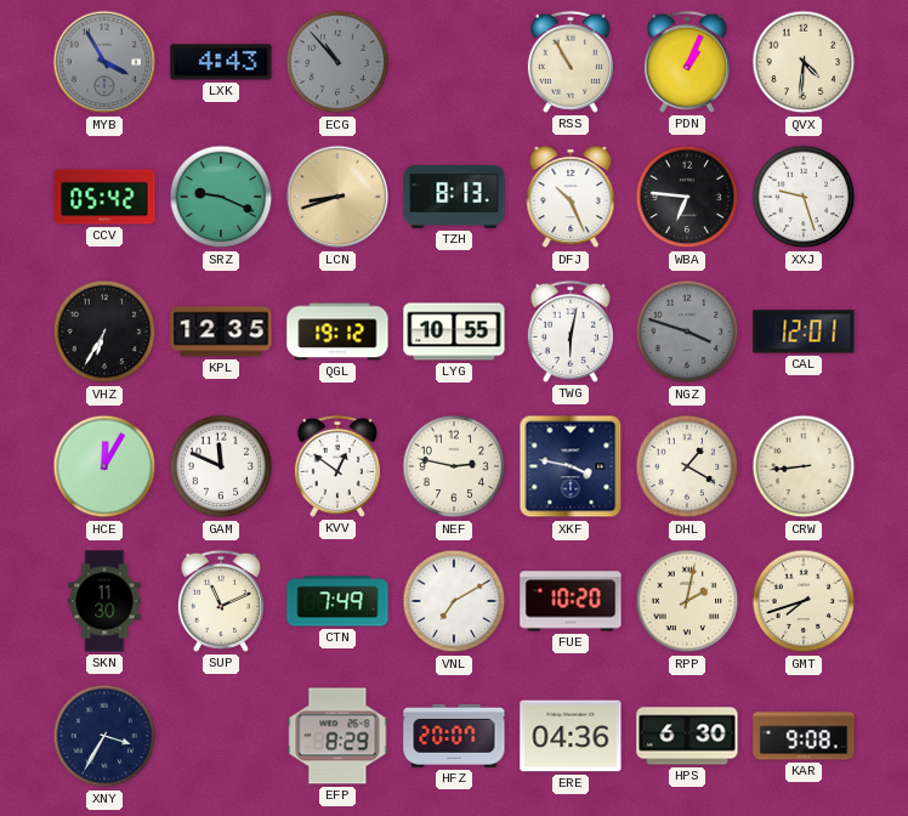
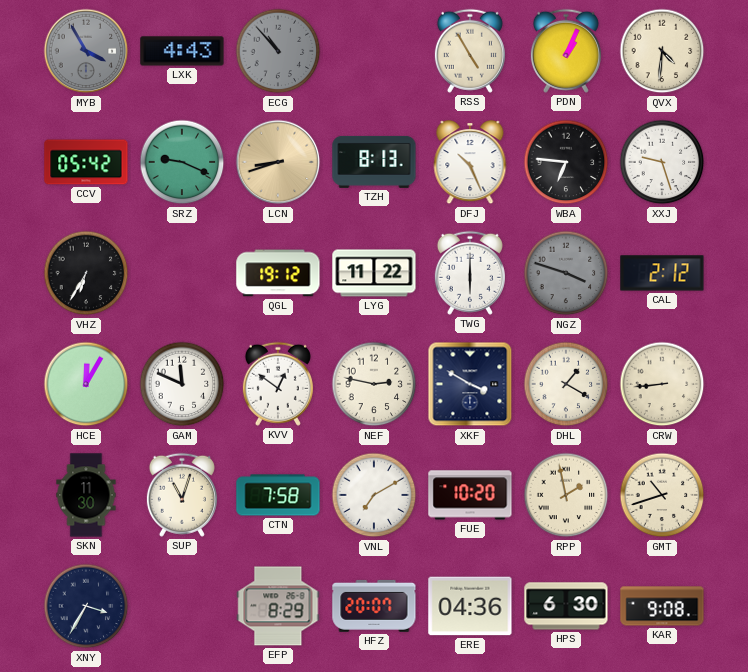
RSS: 10:55 -> 4:55 (470, 51)
KPL: 12:35 -> none (221, 331)
LYG: 10:55 -> 11:22 (374, 273)
TWG: 6:02 -> 6:00 (470, 273)
CAL: 12:01 -> 2:12 (662, 273)
XKF: 3:47 -> 3:50 (470, 384)
SUP: 11:11 -> 11:03 (182, 495)
CTN: 7:49 -> 7:58 (278, 495)
RPP: 2:02 -> 1:58 (566, 495)
GMT: 7:42 -> 10:42 (662, 495)
